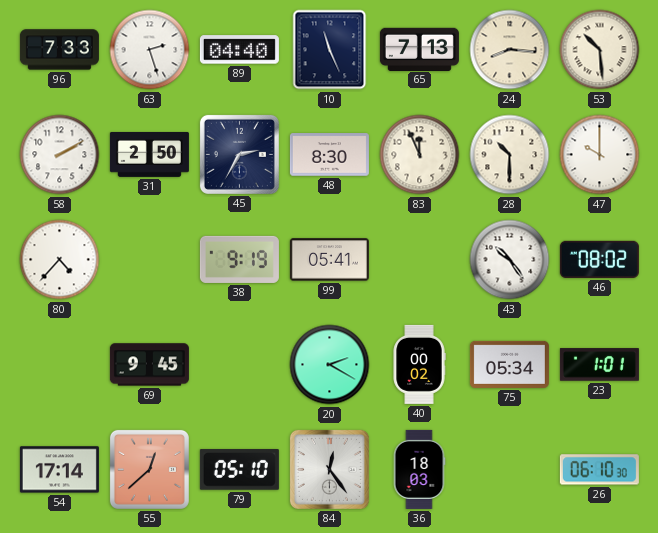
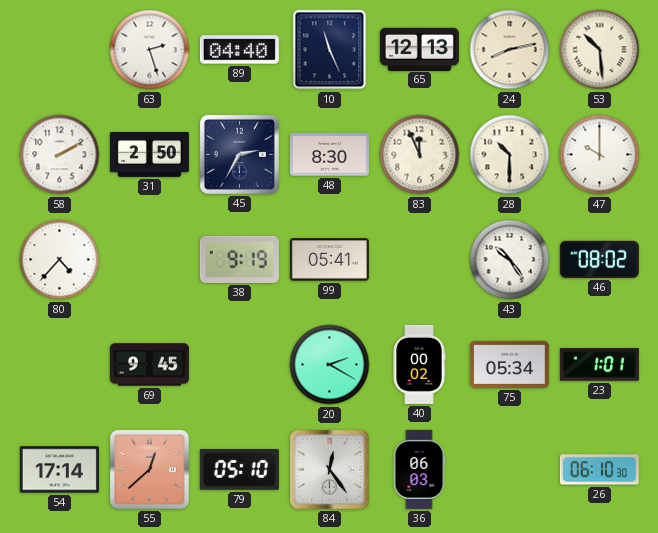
96: 7:33 -> none (59, 50)
65: 7:13 -> 12:13 (419, 49)
24: 8:16 -> 8:13 (510, 50)
36: 18:03 -> 06:03 (419, 469)
